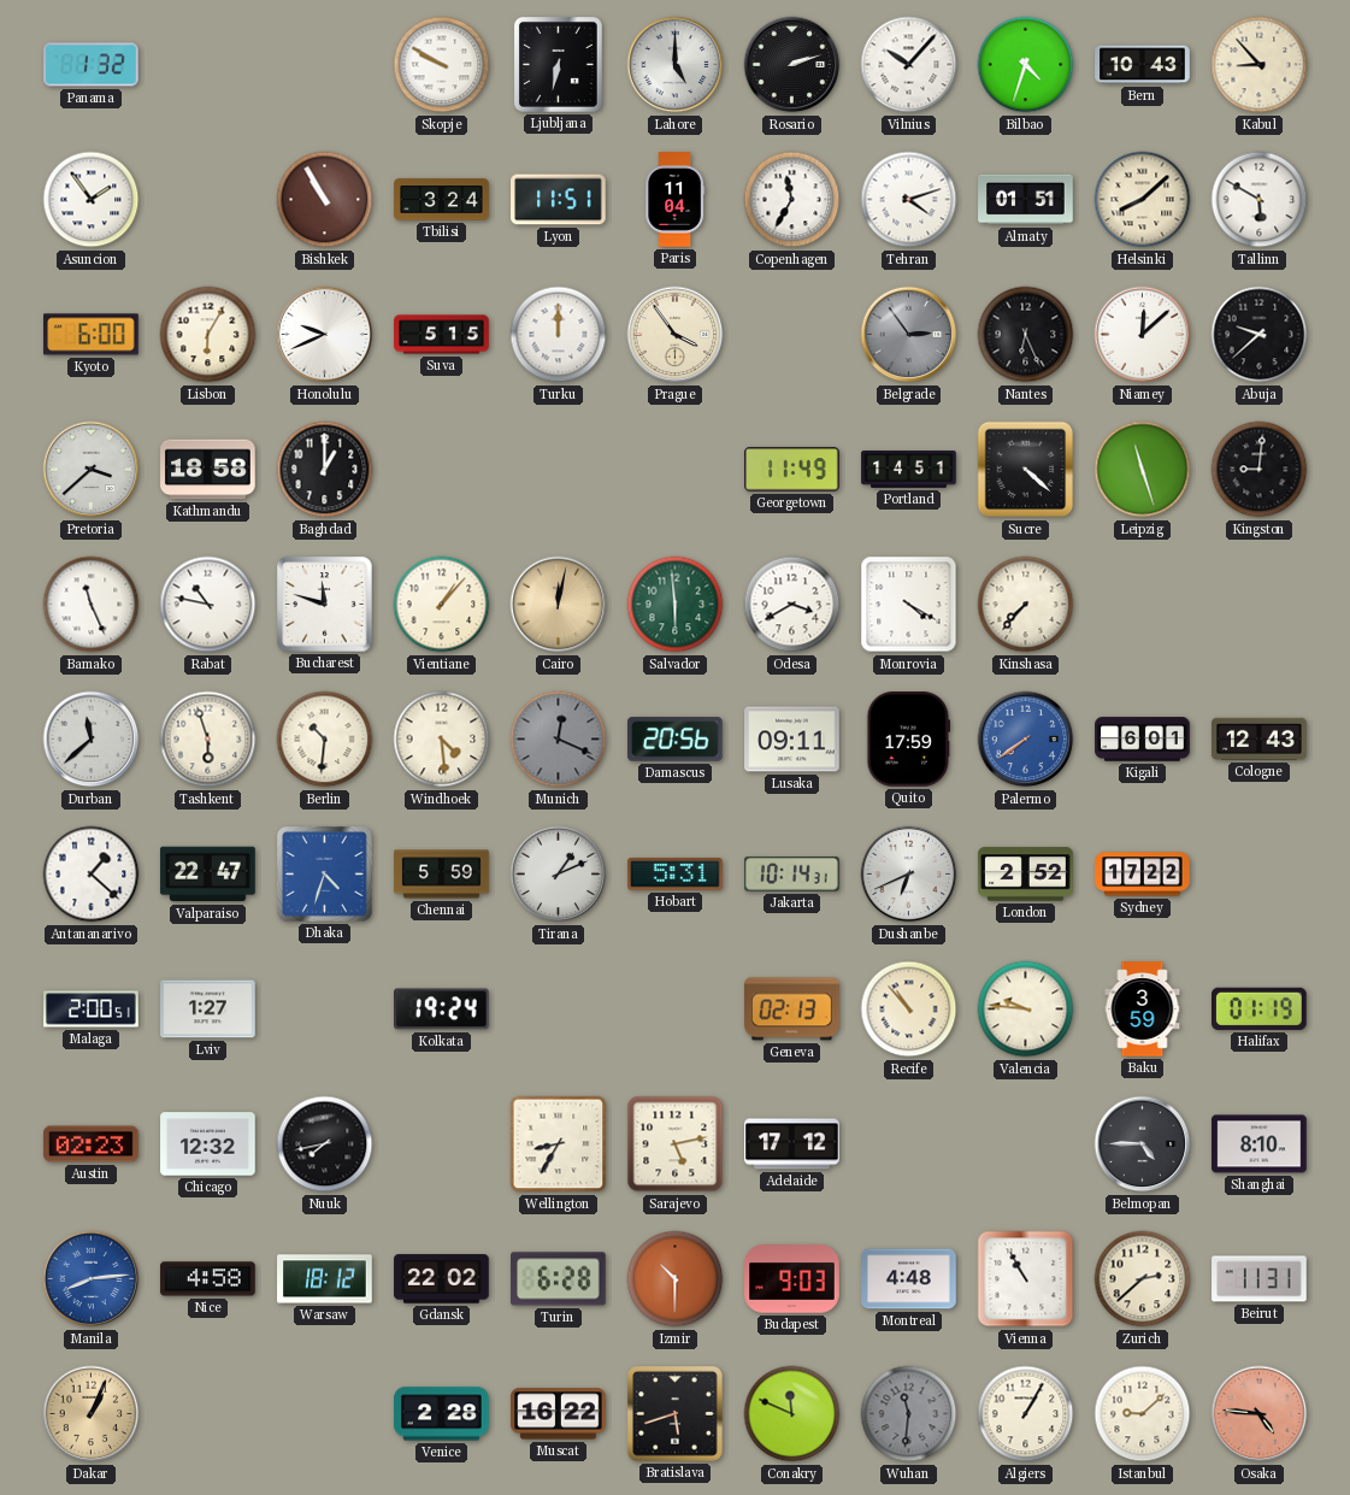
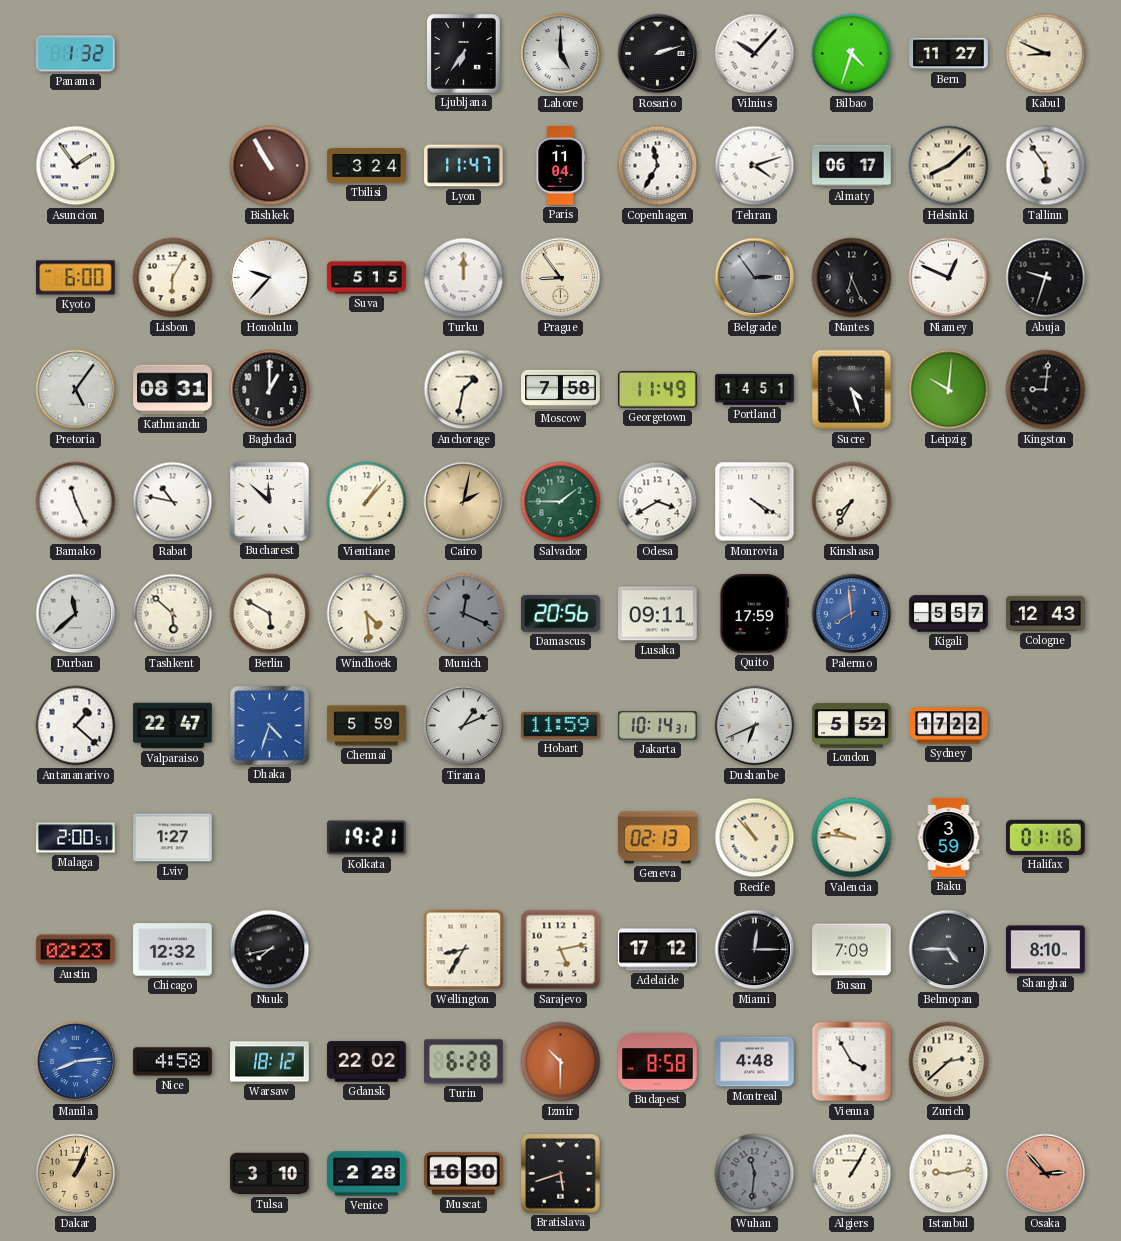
Skopje: 9:50 -> none (442, 65)
Ljubljana: 6:32 -> 6:36 (463, 53)
Bern: 10:43 -> 11:27 (949, 54)
Kabul: 8:53 -> 8:49 (1046, 54)
Lyon: 11:51 -> 11:47 (464, 166)
Almaty: 01:51 -> 06:17 (852, 166)
Tallinn: 5:50 -> 5:54 (1046, 166)
Honolulu: 9:41 -> 9:37 (270, 278)
Prague: 3:54 -> 8:54 (561, 278)
Niamey: 12:08 -> 12:49 (949, 278)
Abuja: 9:38 -> 9:33 (1046, 278)
Pretoria: 3:38 -> 5:06 (76, 390)
Kathmandu: 18:58 -> 08:31 (173, 390)
Anchorage: none -> 1:32 (464, 390)
Moscow: none -> 7:58 (561, 389)
Sucre: 4:22 -> 4:27 (852, 390)
Leipzig: 11:27 -> 10:01 (949, 390)
Bucharest: 11:48 -> 11:52 (270, 502)
Cairo: 12:02 -> 2:02 (464, 502)
Salvador: 5:59 -> 1:45 (561, 502)
Kinshasa: 7:37 -> 7:35 (852, 502)
Tashkent: 5:57 -> 5:52 (173, 614)
Berlin: 10:31 -> 5:50 (270, 614)
Palermo: 7:39 -> 7:59 (852, 614)
Kigali: 6:01 -> 5:57 (949, 614)
Hobart: 5:31 -> 11:59 (561, 725)
London: 2:52 -> 5:52 (852, 726)
Kolkata: 19:24 -> 19:21 (367, 838)
Halifax: 01:19 -> 01:16 (1046, 837)
Miami: none -> 12:15 (755, 950)
Busan: none -> 7:09 (852, 950)
Budapest: 9:03 -> 8:58 (658, 1062)
Vienna: 10:55 -> 3:55 (852, 1062)
Beirut: 11:31 -> none (1260, 1279)
Tulsa: none -> 3:10 (270, 1174)
Muscat: 16:22 -> 16:30 (464, 1174)
Conakry: 11:49 -> none (792, 1414)
Istanbul: 9:08 -> 9:13 (949, 1174)
Osaka: 4:46 -> 2:53 (1046, 1174)
